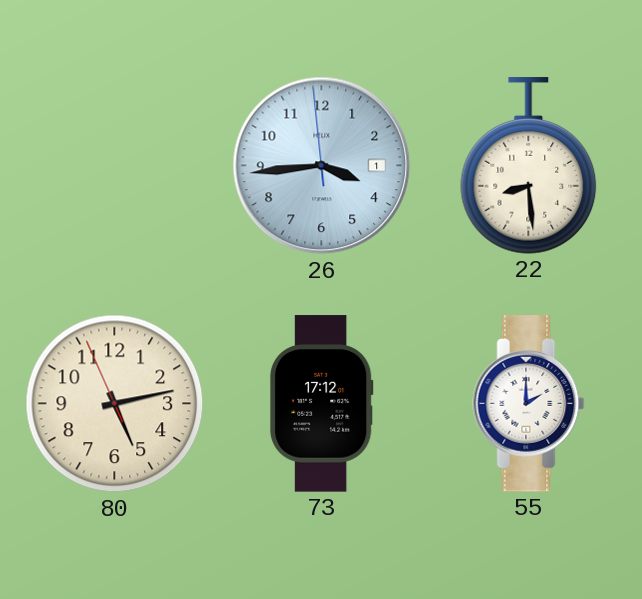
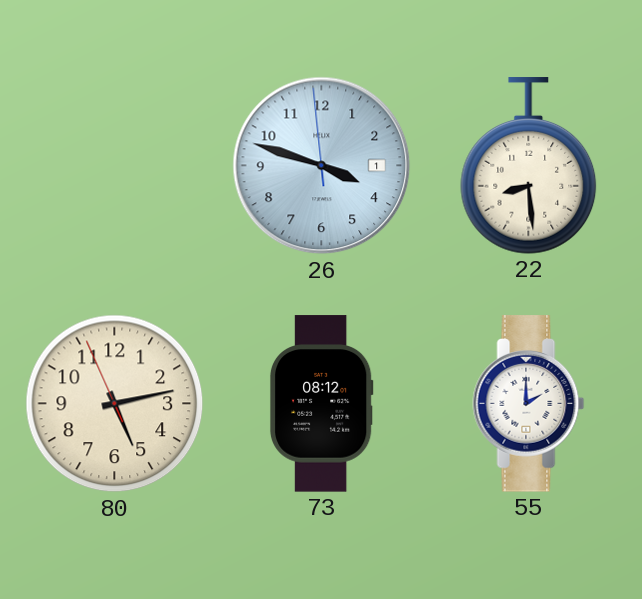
26: 3:43 -> 3:47 (322, 166)
73: 17:12 -> 08:12 (321, 404)
